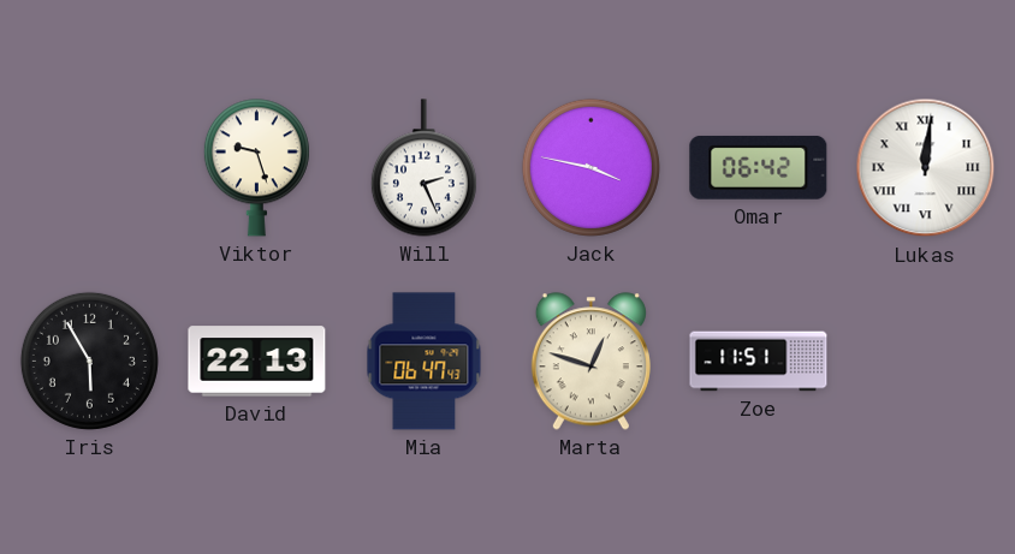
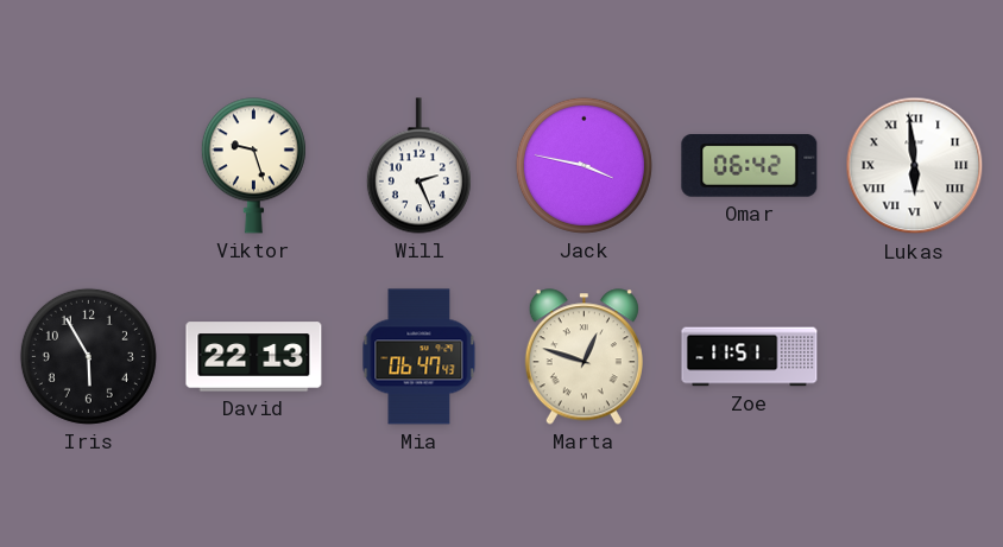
Lukas: 12:01 -> 5:59 (915, 166)
